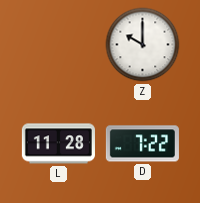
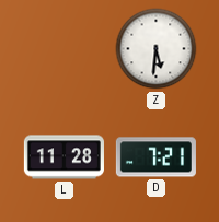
Z: 10:00 -> 5:31 (157, 49)
D: 7:22 -> 7:21 (155, 157)
